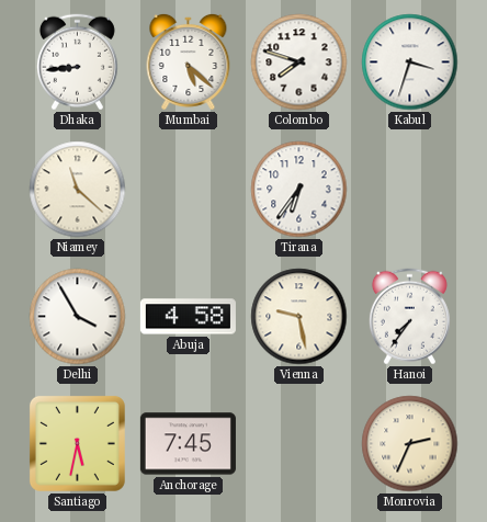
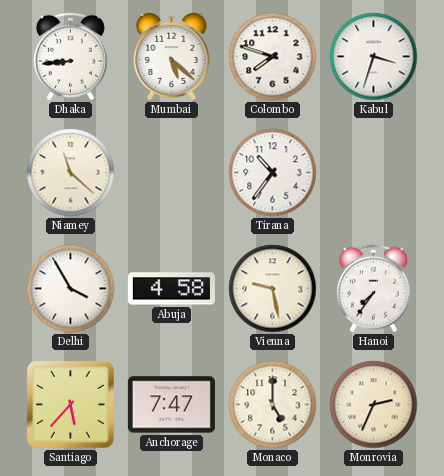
Tirana: 6:36 -> 10:36 (273, 173)
Santiago: 5:32 -> 5:37 (70, 404)
Anchorage: 7:45 -> 7:47 (171, 405)
Monaco: none -> 5:00 (273, 405)
